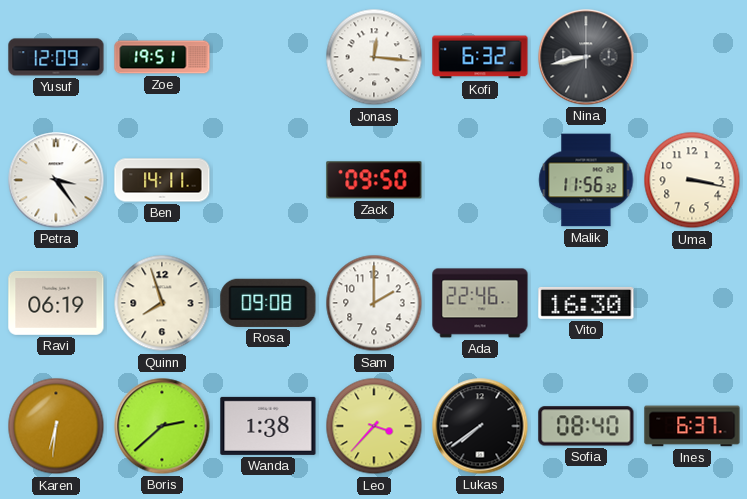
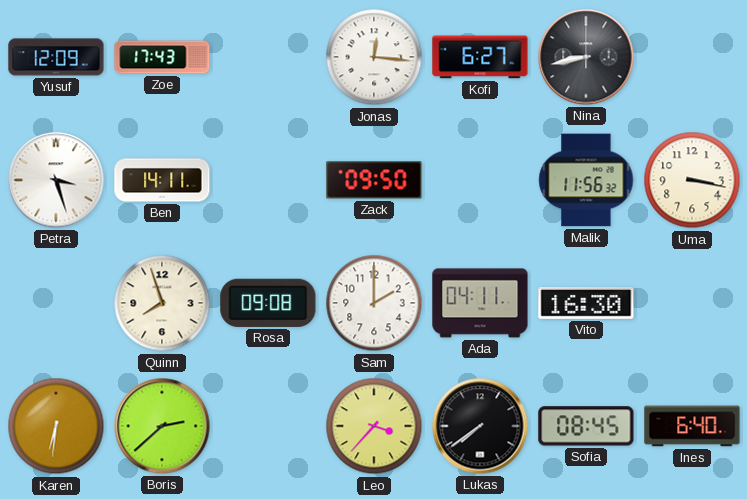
Zoe: 19:51 -> 17:43 (162, 57)
Kofi: 6:32 -> 6:27 (480, 57)
Petra: 3:24 -> 3:27 (56, 180)
Ravi: 06:19 -> none (56, 303)
Ada: 22:46 -> 04:11 (480, 303)
Wanda: 1:38 -> none (268, 426)
Sofia: 08:40 -> 08:45 (586, 426)
Ines: 6:37 -> 6:40 (692, 426)
